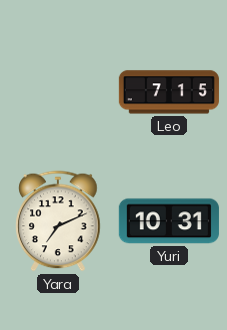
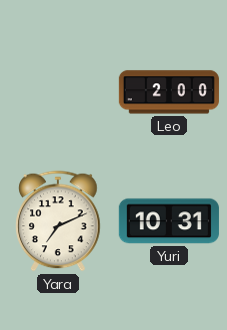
Leo: 7:15 -> 2:00 (169, 92)
